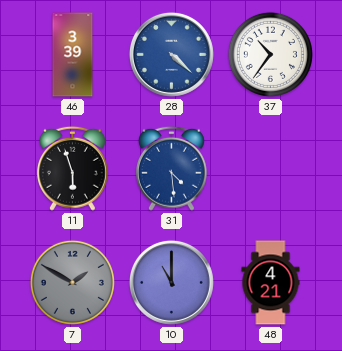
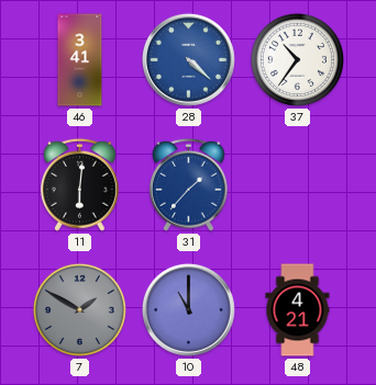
46: 3:39 -> 3:41 (80, 60)
11: 5:57 -> 6:01 (79, 184)
31: 4:29 -> 1:37 (188, 184)
